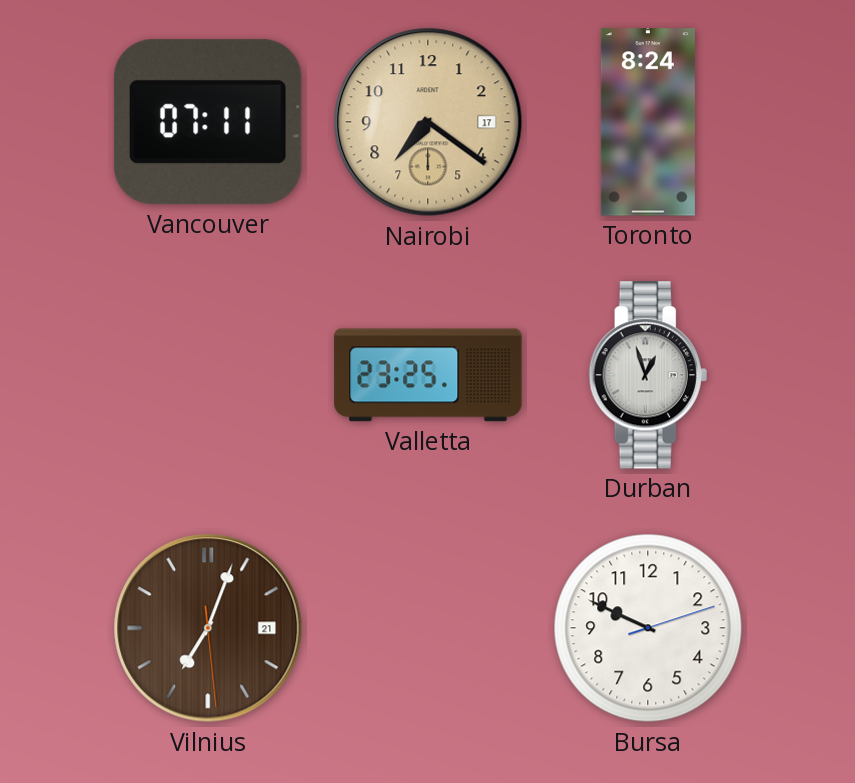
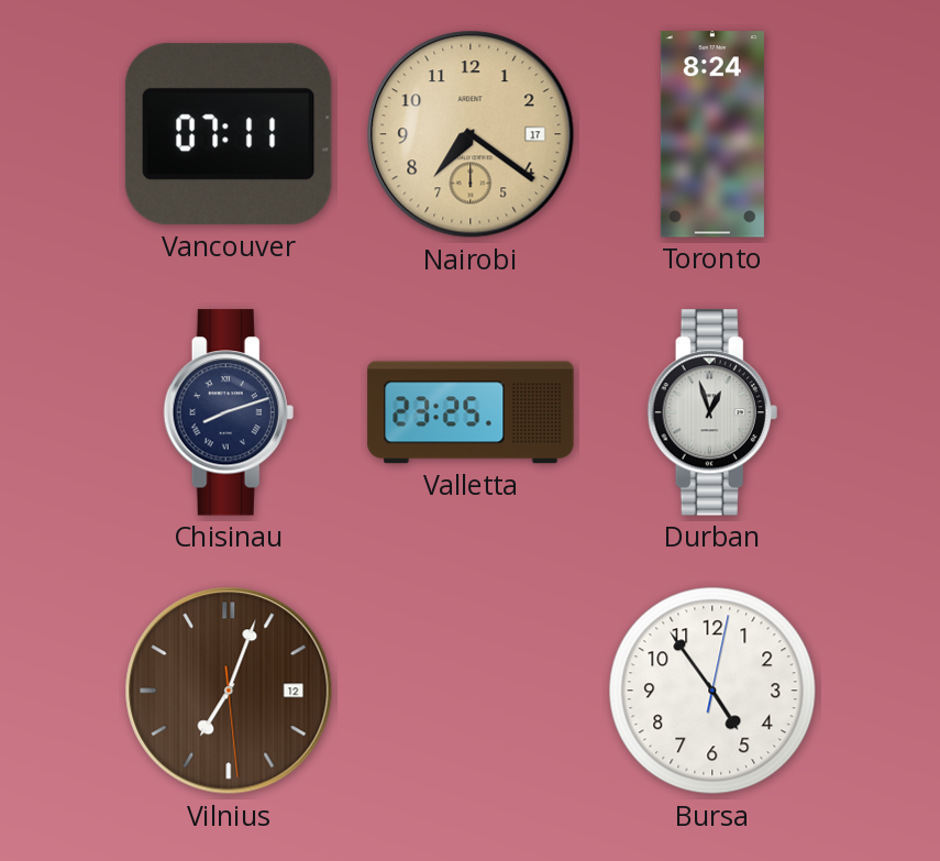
Chisinau: none -> 8:12 (229, 412)
Vilnius date: 21 -> 12 (229, 691)
Bursa: 9:49 -> 4:54 (712, 691)
